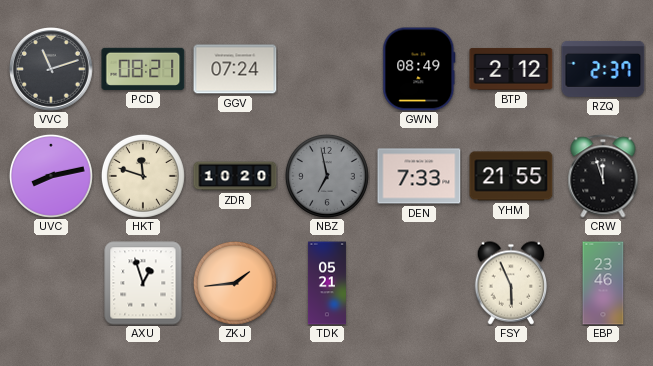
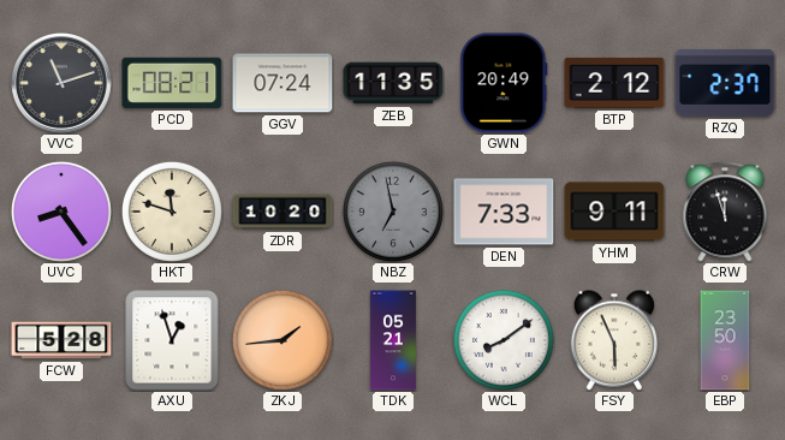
ZEB: none -> 11:35 (393, 83)
GWN: 08:49 -> 20:49 (504, 83)
UVC: 8:13 -> 8:24 (61, 212)
YHM: 21:55 -> 9:11 (614, 212)
FCW: none -> 5:28 (61, 340)
WCL: none -> 8:09 (504, 340)
EBP: 23:46 -> 23:50 (725, 340)
